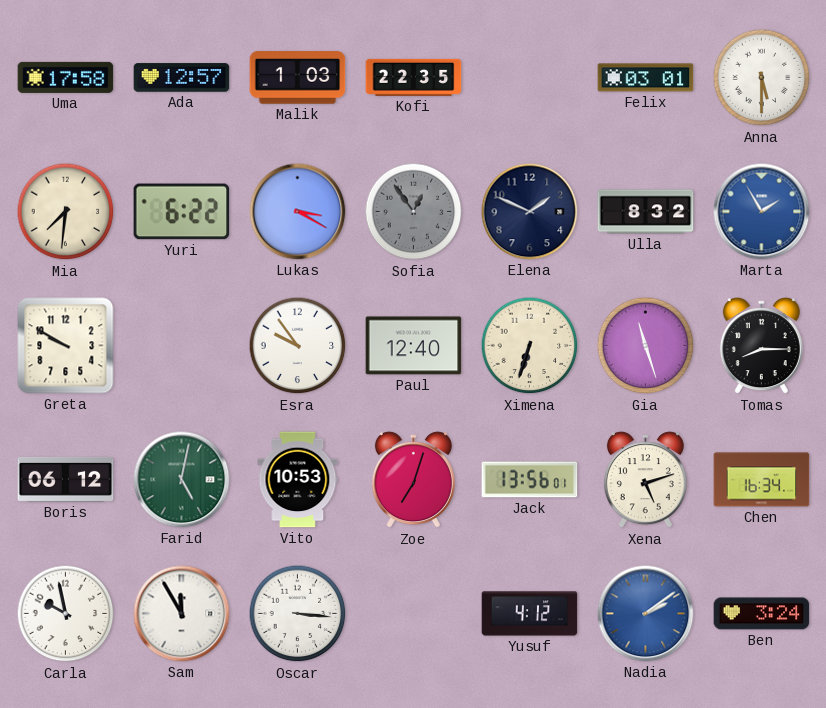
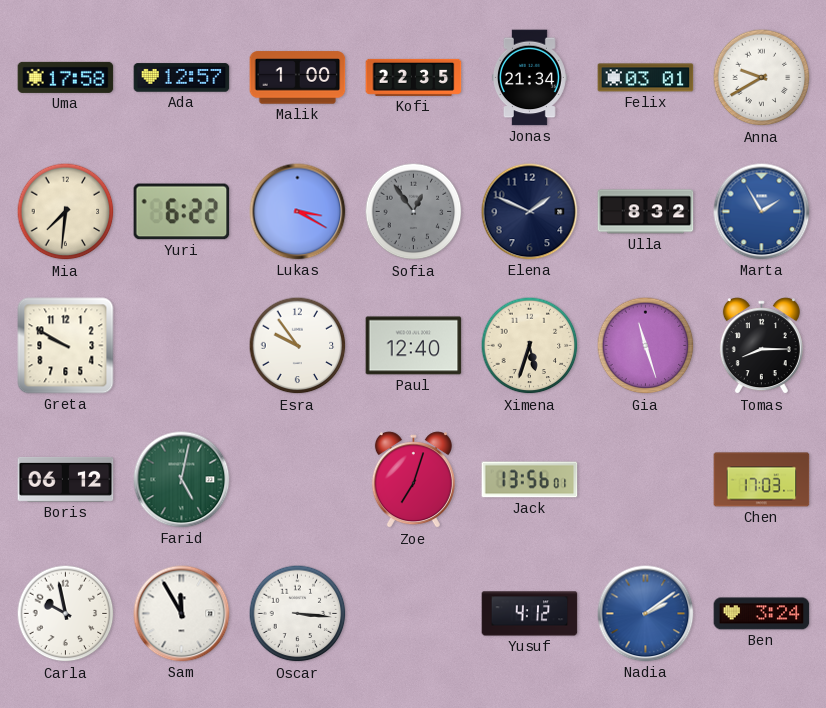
Malik: 1:03 -> 1:00 (298, 78)
Jonas: none -> 21:34 (529, 78)
Anna: 5:30 -> 9:40 (762, 78)
Ximena: 6:33 -> 5:33 (530, 346)
Vito: 10:53 -> none (298, 480)
Xena: 5:12 -> none (645, 480)
Chen: 16:34 -> 17:03 (762, 480)
